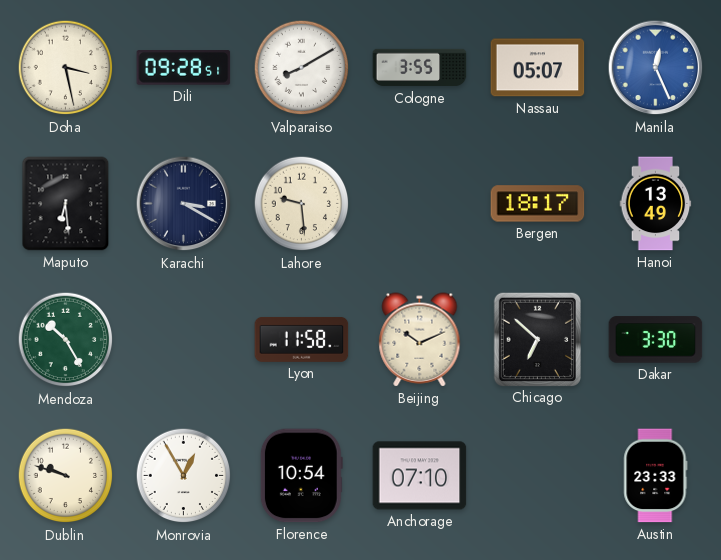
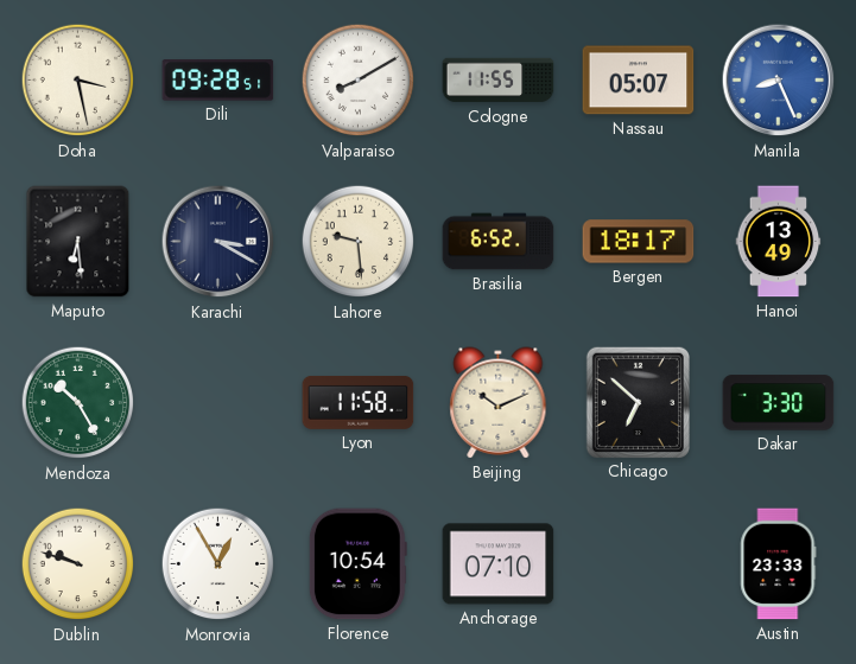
Cologne: 3:55 -> 11:55 (499, 81)
Manila: 12:26 -> 8:26 (779, 81)
Brasilia: none -> 6:52 (499, 242)
